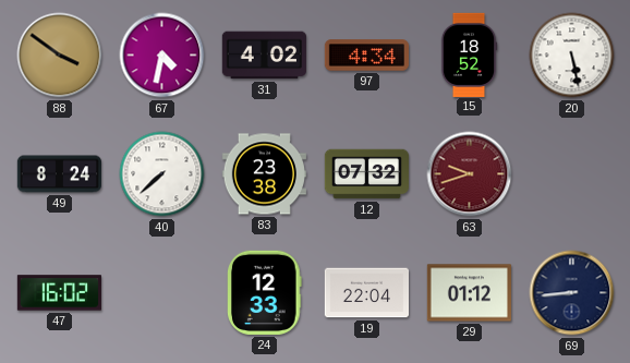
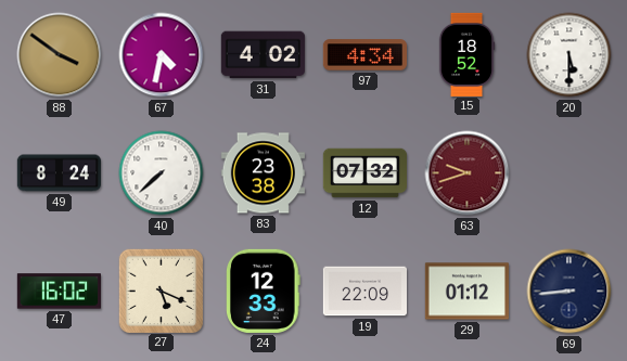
20: 5:28 -> 5:30 (570, 55)
27: none -> 5:19 (162, 291)
19: 22:04 -> 22:09 (364, 292)
